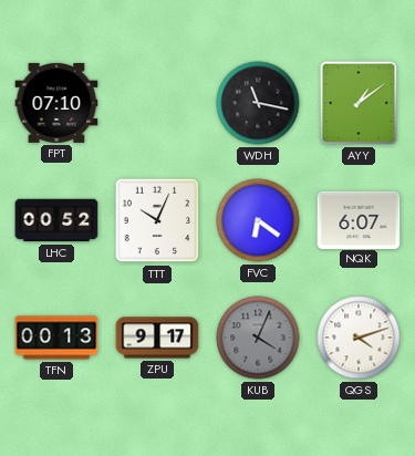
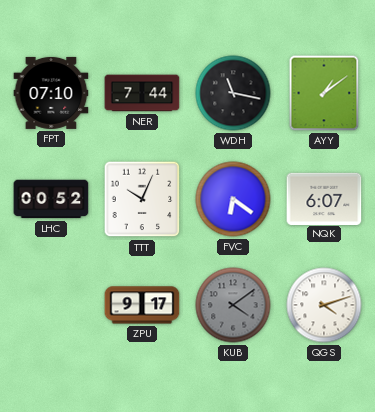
NER: none -> 7:44 (142, 93)
TFN: 00:13 -> none (56, 338)
KUB: 4:04 -> 4:09 (233, 305)
